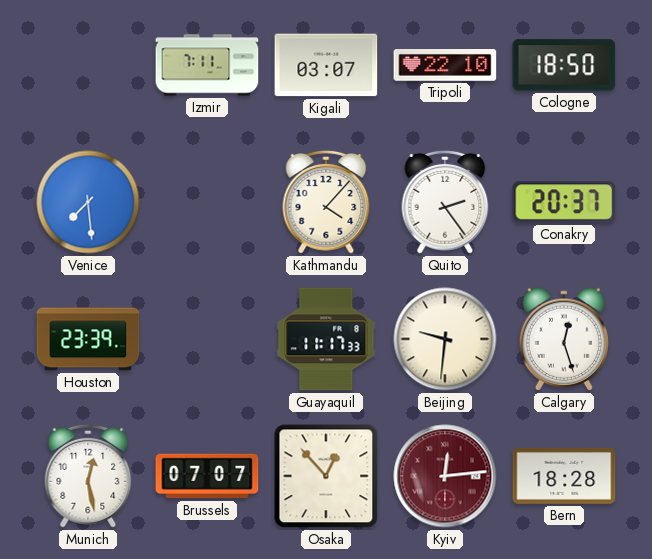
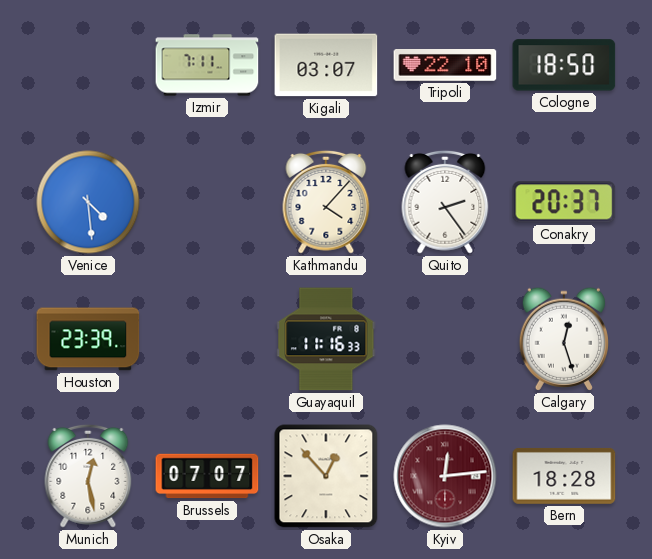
Venice: 7:29 -> 4:29 (88, 202)
Guayaquil: 11:17 -> 11:16 (326, 339)
Beijing: 9:31 -> none (445, 339)
